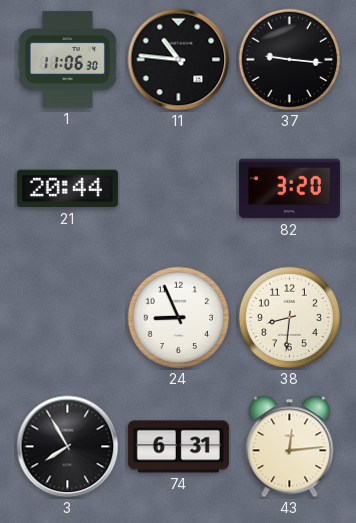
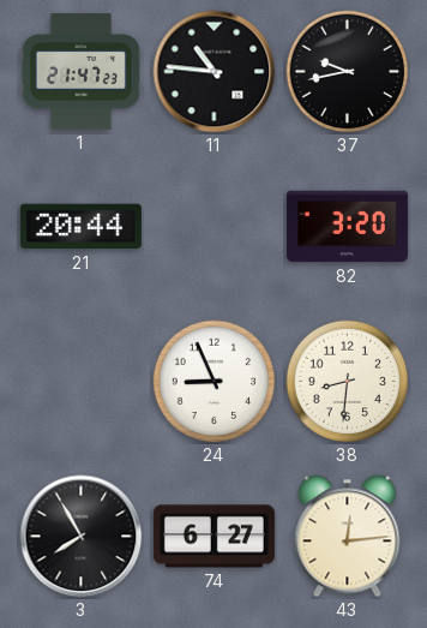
1: 11:06 -> 21:47 (80, 72)
37: 9:16 -> 9:43 (348, 72)
74: 6:31 -> 6:27 (213, 537)
